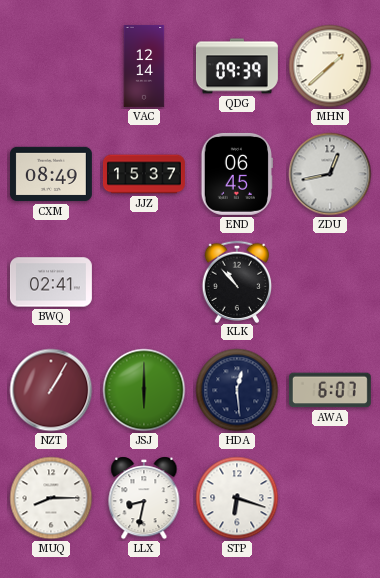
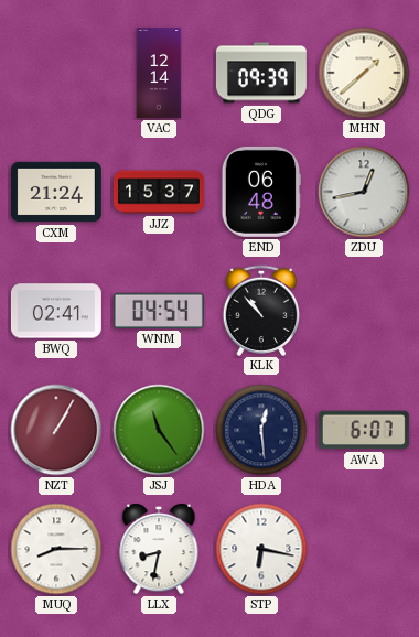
CXM: 08:49 -> 21:24 (56, 192)
END: 06:45 -> 06:48 (261, 192)
WNM: none -> 04:54 (159, 311)
JSJ: 6:00 -> 11:24 (159, 430)
STP: 6:18 -> 6:17 (261, 549)
